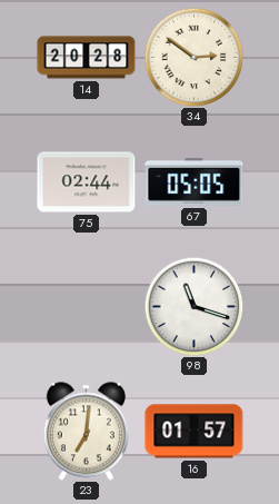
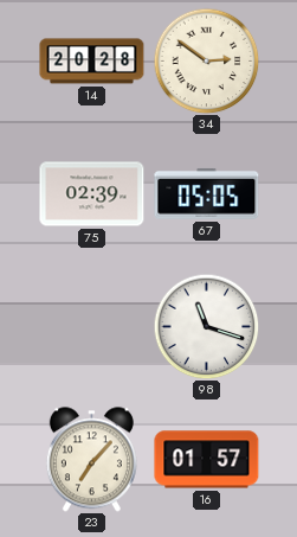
75: 02:44 -> 02:39 (92, 194)
23: 7:01 -> 7:07 (91, 460)
